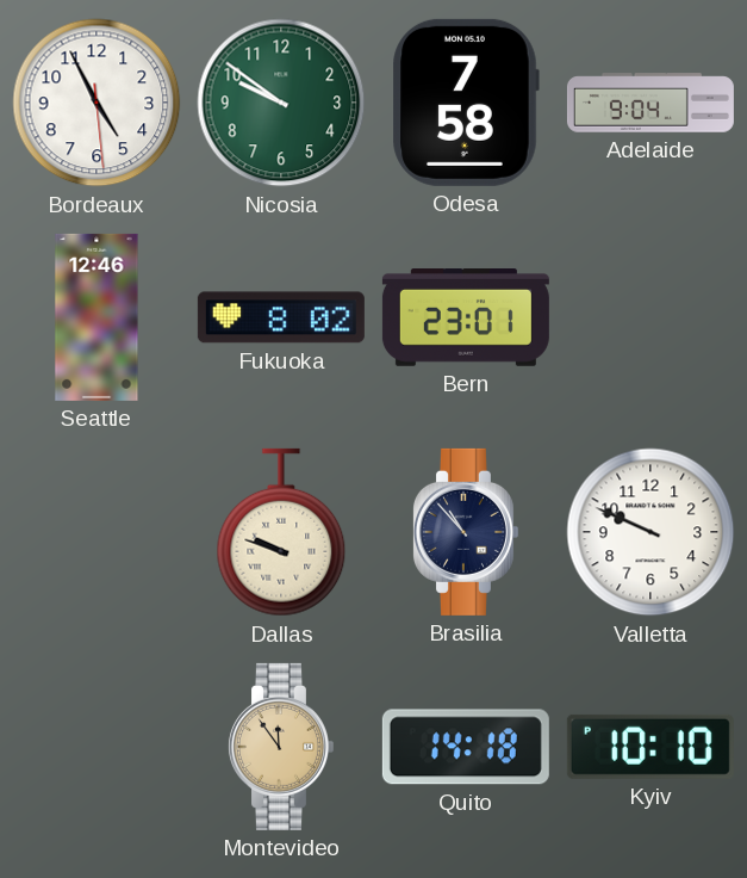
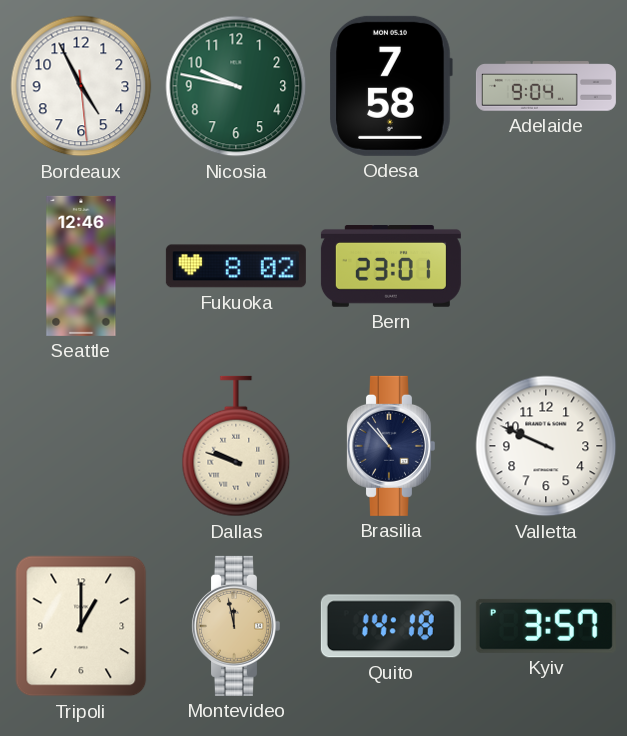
Nicosia: 9:51 -> 9:47 (236, 86)
Tripoli: none -> 1:00 (81, 626)
Montevideo: 11:54 -> 11:58 (235, 626)
Kyiv: 10:10 -> 3:57 (546, 626)
